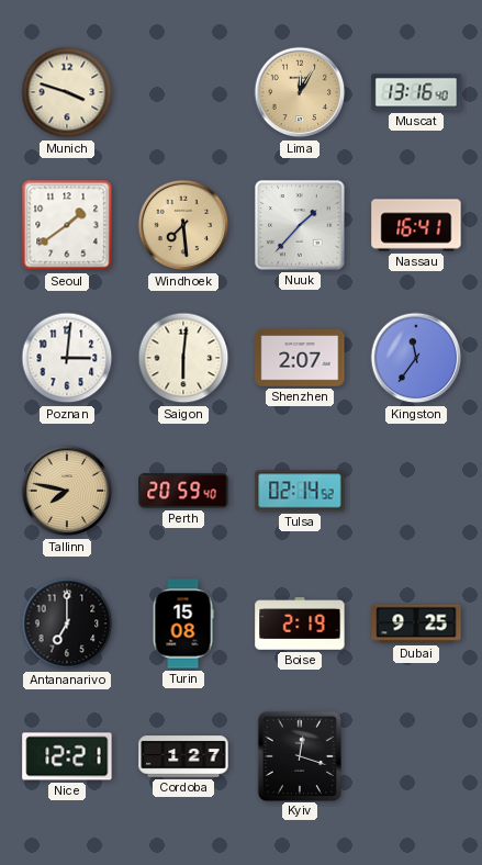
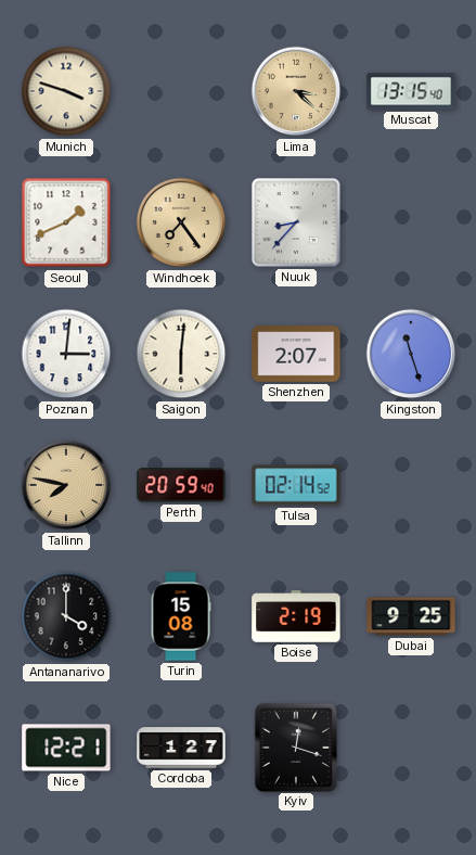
Lima: 12:05 -> 3:22 (296, 91)
Muscat: 13:16 -> 13:15 (411, 91)
Seoul: 1:39 -> 1:41 (66, 222)
Windhoek: 7:29 -> 7:24 (181, 222)
Nuuk: 1:37 -> 8:37 (296, 222)
Nassau: 16:41 -> none (416, 225)
Kingston: 11:36 -> 11:27 (411, 354)
Antananarivo: 7:00 -> 4:00 (66, 616)
